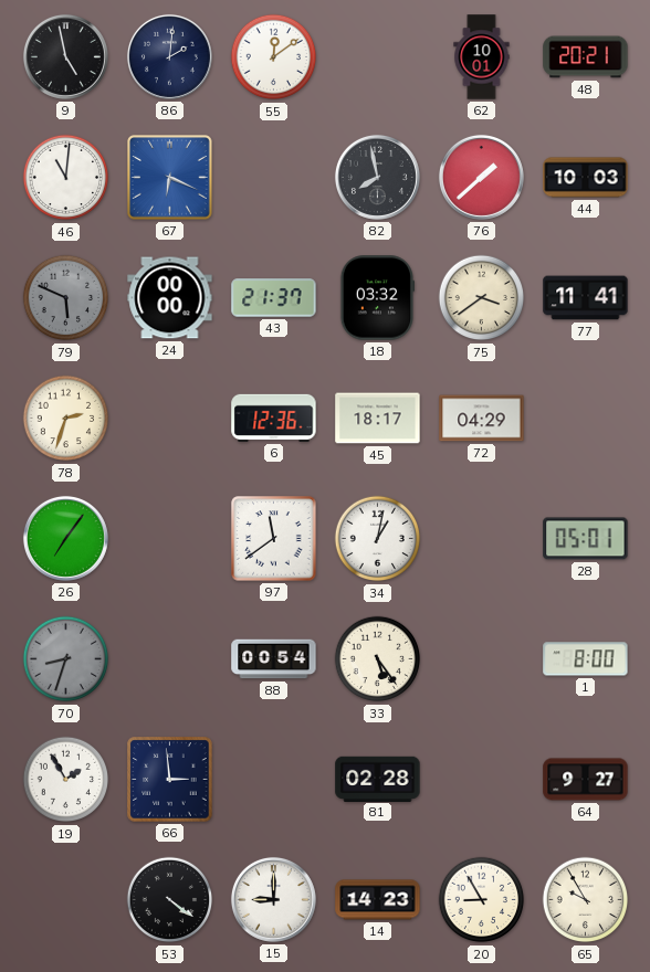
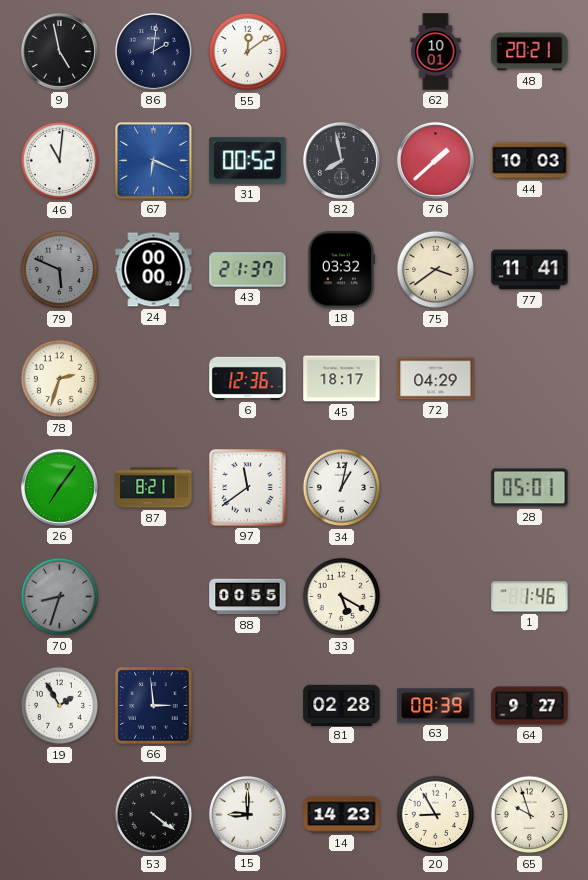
31: none -> 00:52 (248, 161)
87: none -> 8:21 (154, 488)
88: 00:54 -> 00:55 (248, 597)
33: 5:24 -> 5:20 (342, 597)
1: 8:00 -> 1:46 (530, 597)
63: none -> 08:39 (436, 706)
65: 9:55 -> 9:57 (530, 815)
